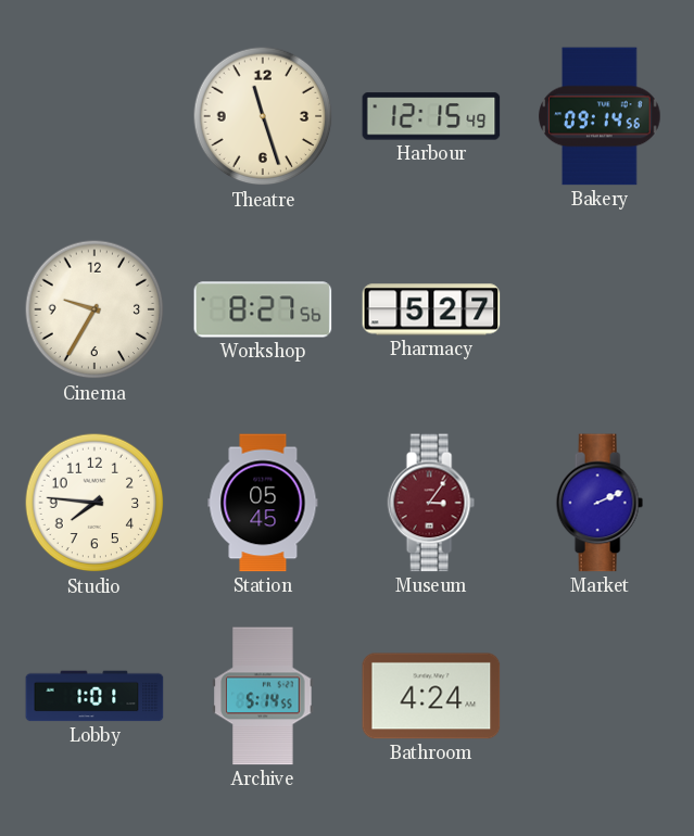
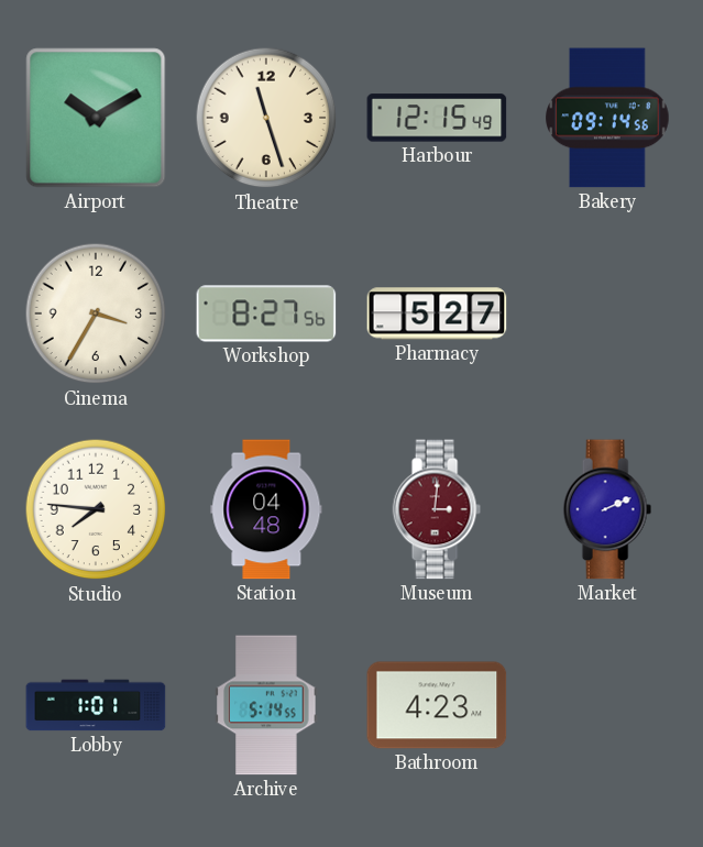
Airport: none -> 10:10 (96, 118)
Cinema: 9:35 -> 3:35 (96, 313)
Station: 05:45 -> 04:48 (266, 509)
Museum: 3:06 -> 3:01 (437, 509)
Bathroom: 4:24 -> 4:23 (437, 705)
